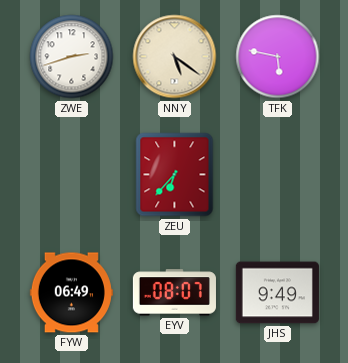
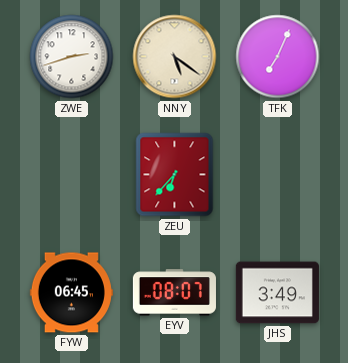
TFK: 5:47 -> 7:04 (278, 57)
FYW: 06:49 -> 06:45 (71, 293)
JHS: 9:49 -> 3:49 (277, 293)
